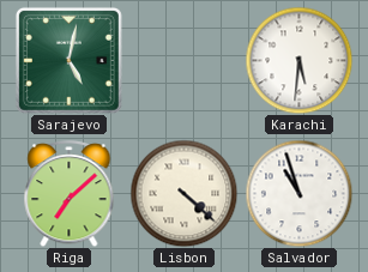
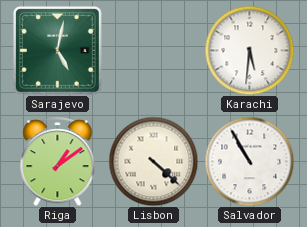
Riga: 7:08 -> 1:09 (58, 162)
Salvador: 10:57 -> 10:55 (249, 161)
